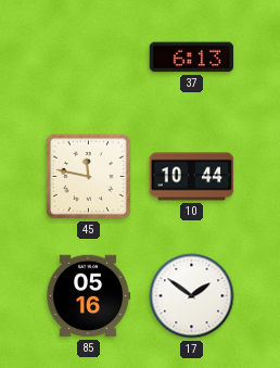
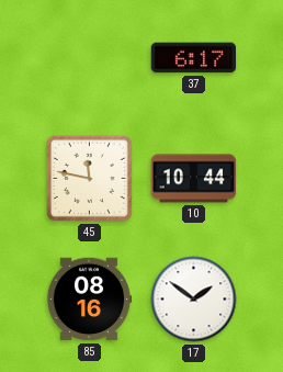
37: 6:13 -> 6:17 (194, 58)
85: 05:16 -> 08:16 (89, 300)
